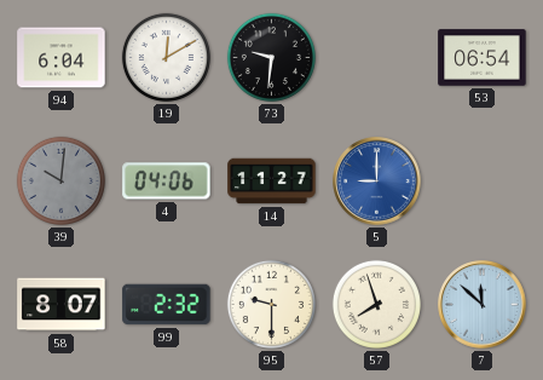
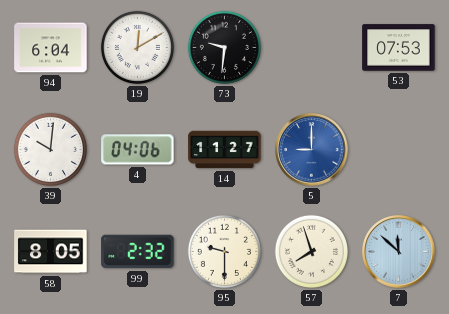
53: 06:54 -> 07:53 (399, 48)
39 dial: grey -> white (50, 149)
58: 8:07 -> 8:05 (51, 252)
